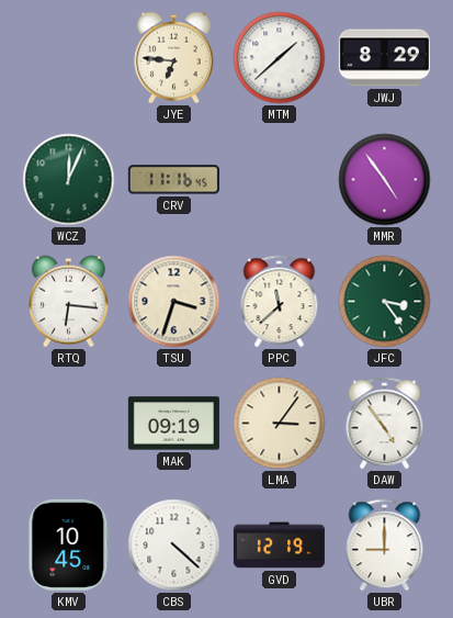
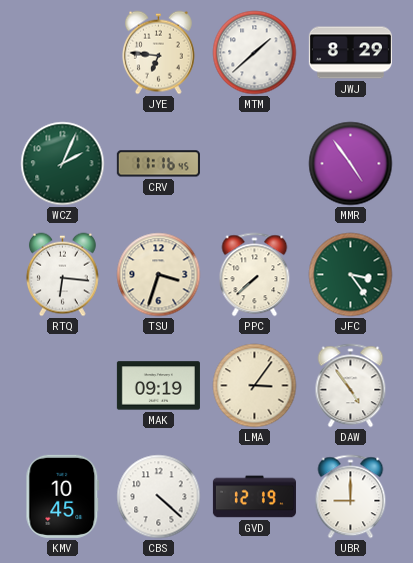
WCZ: 12:04 -> 2:04 (63, 164)
PPC: 11:38 -> 7:38 (255, 275)
